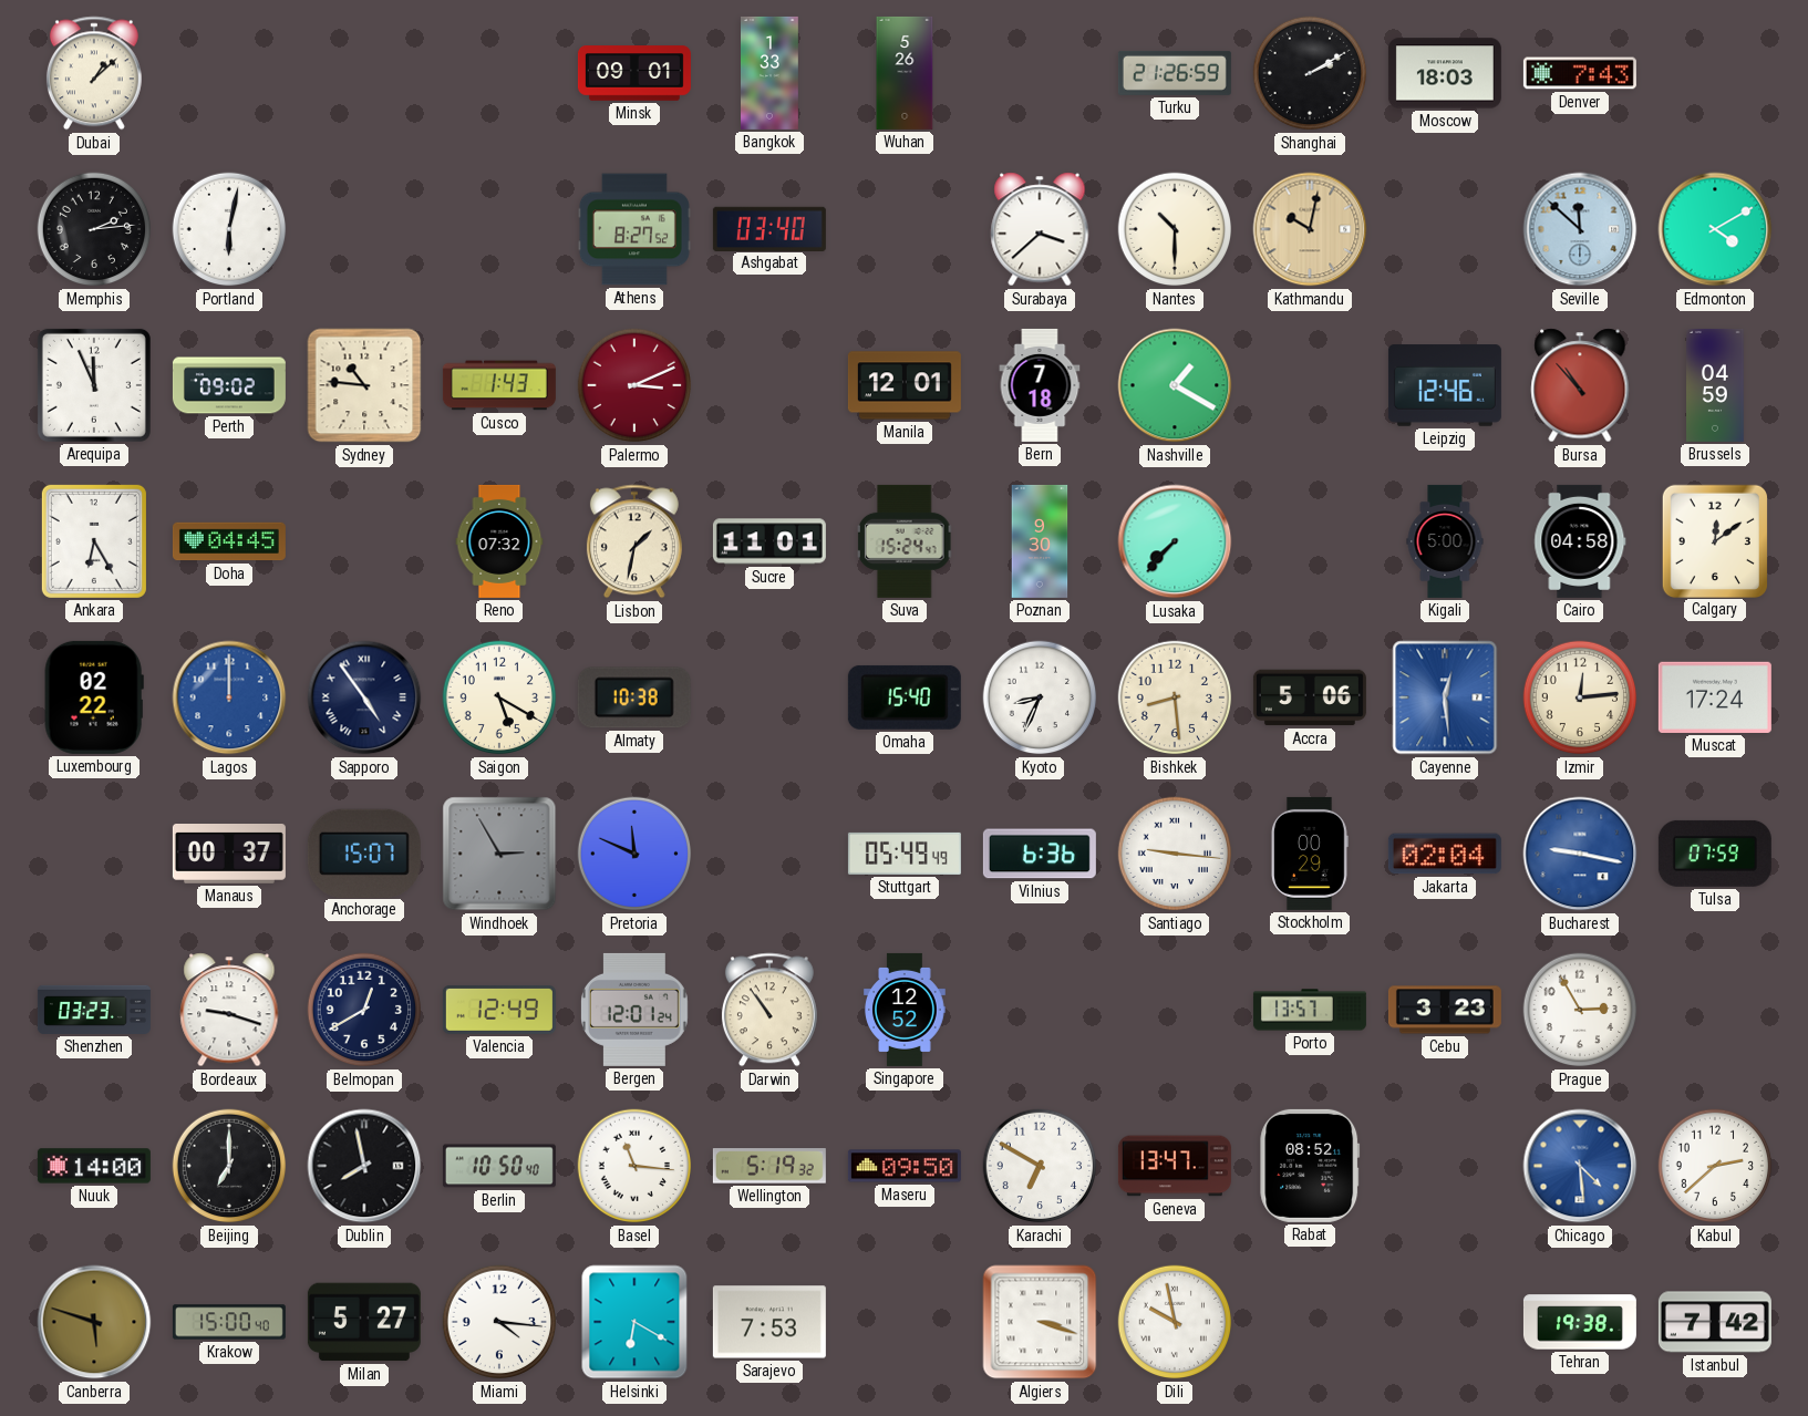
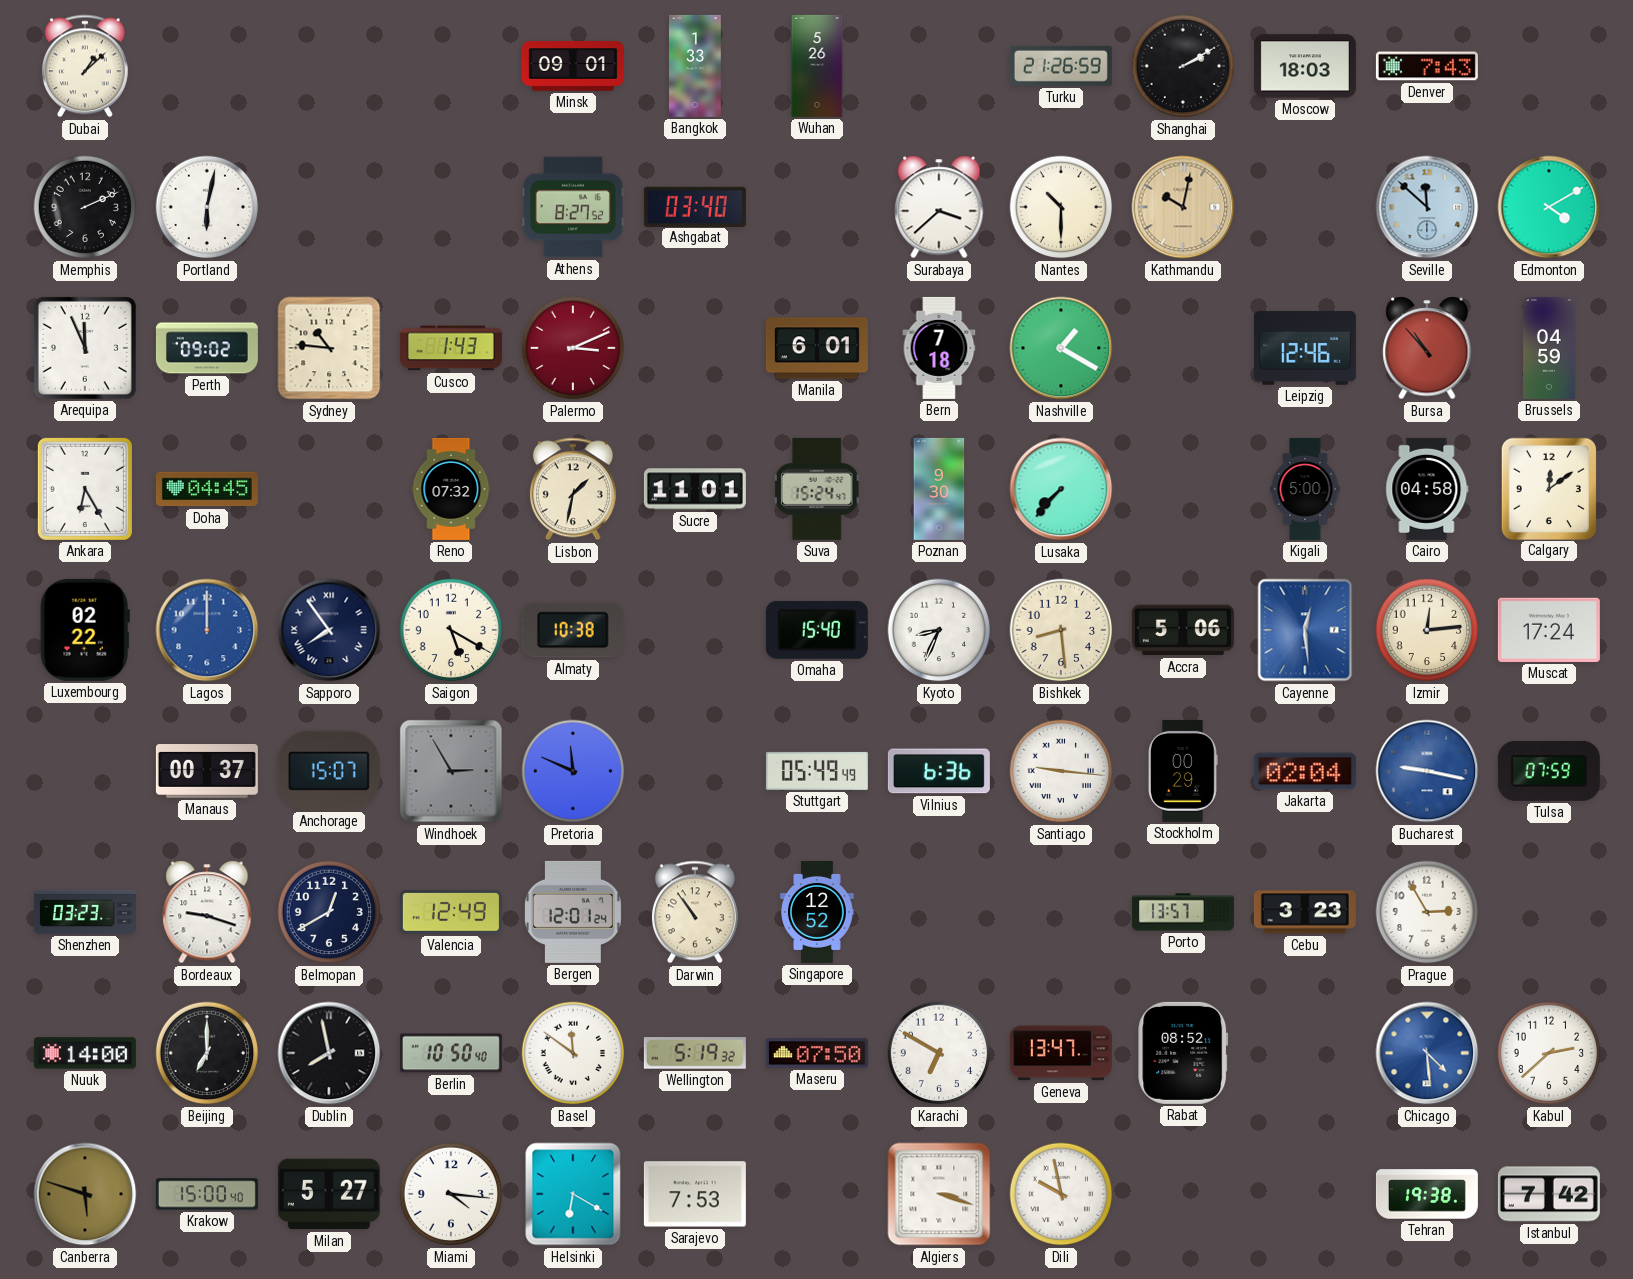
Memphis: 2:14 -> 2:11 (85, 207)
Manila: 12:01 -> 6:01 (817, 348)
Sapporo: 4:54 -> 7:54 (329, 630)
Basel: 11:16 -> 11:51 (573, 1053)
Maseru: 09:50 -> 07:50 (817, 1053)
